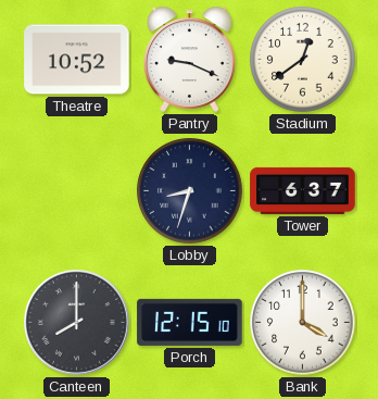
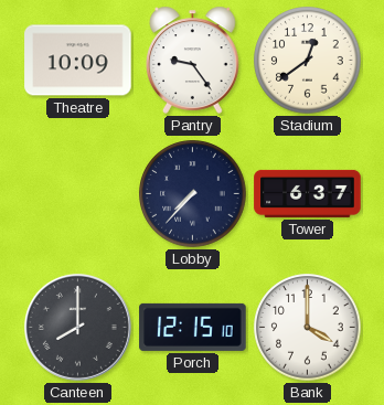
Theatre: 10:52 -> 10:09 (78, 61)
Pantry: 9:19 -> 9:24 (193, 60)
Lobby: 8:33 -> 7:37 (193, 194)
